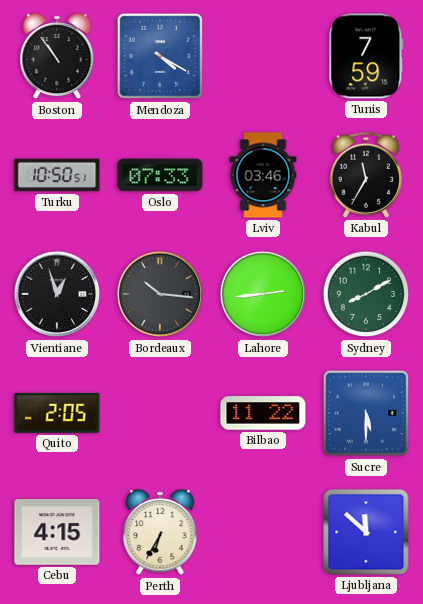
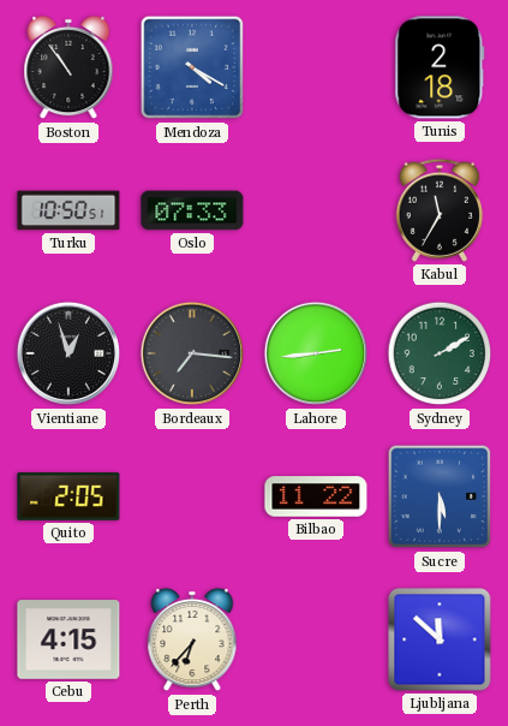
Tunis: 7:59 -> 2:18 (440, 67)
Lviv: 03:46 -> none (263, 175)
Bordeaux: 10:16 -> 7:16 (192, 353)
Sydney: 8:10 -> 2:10 (440, 353)
Perth: 6:35 -> 6:37 (192, 639)
